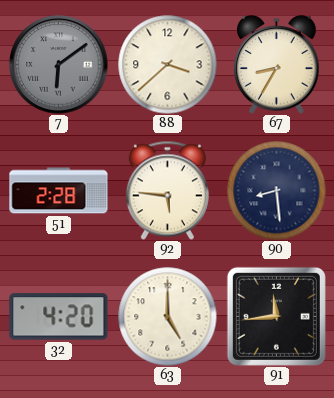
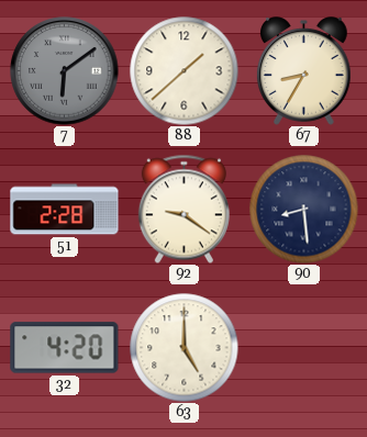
88: 3:38 -> 1:38 (185, 71)
92: 5:46 -> 9:21 (183, 209)
91: 11:44 -> none (276, 316)
